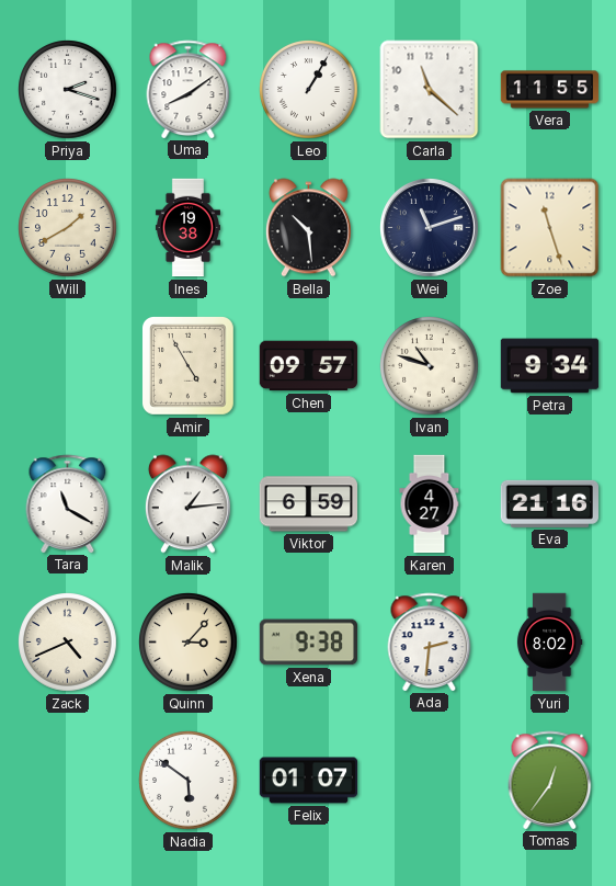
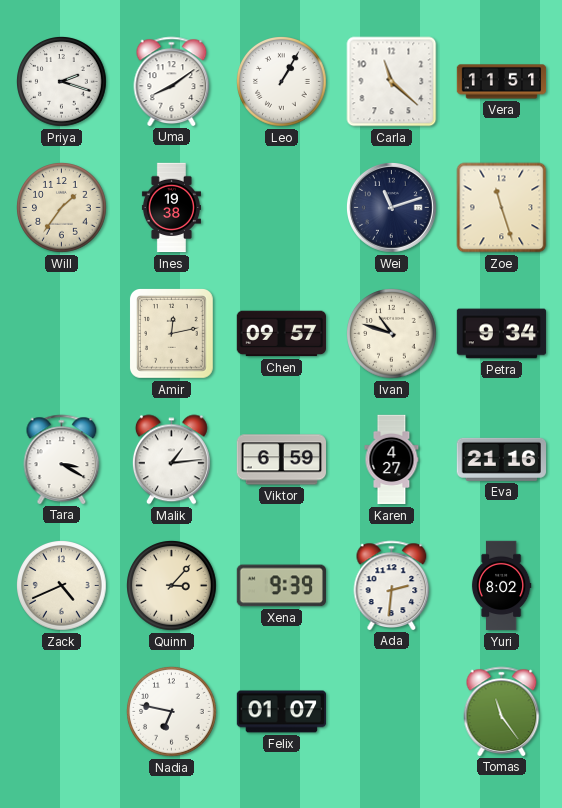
Vera: 11:55 -> 11:51 (502, 82)
Will: 1:40 -> 1:36 (62, 208)
Bella: 10:29 -> none (308, 228)
Amir: 4:55 -> 12:13 (172, 334)
Tara: 11:20 -> 3:20 (62, 459)
Xena: 9:38 -> 9:39 (281, 586)
Nadia: 5:51 -> 6:47 (172, 712)
Tomas: 12:36 -> 11:24 (502, 711)
